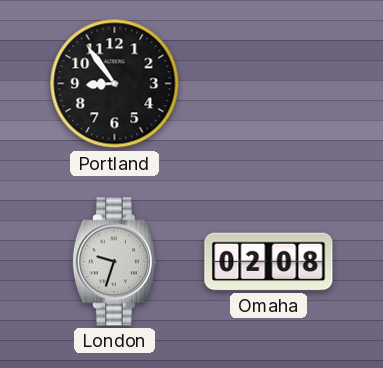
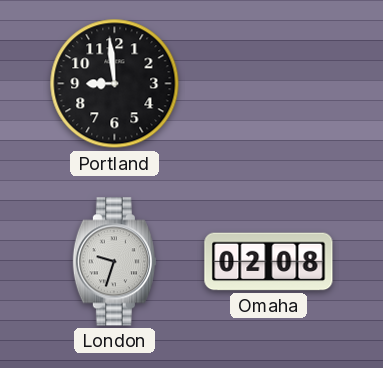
Portland: 8:54 -> 8:59 (115, 84)
